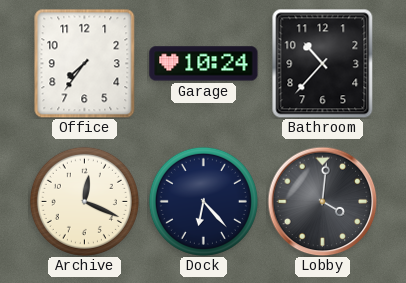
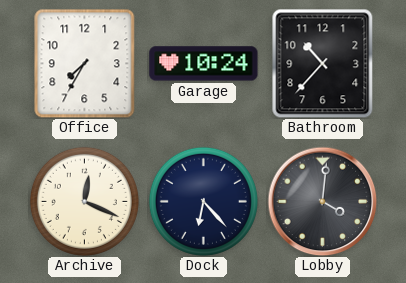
Office: 7:36 -> 7:35 (85, 63)
